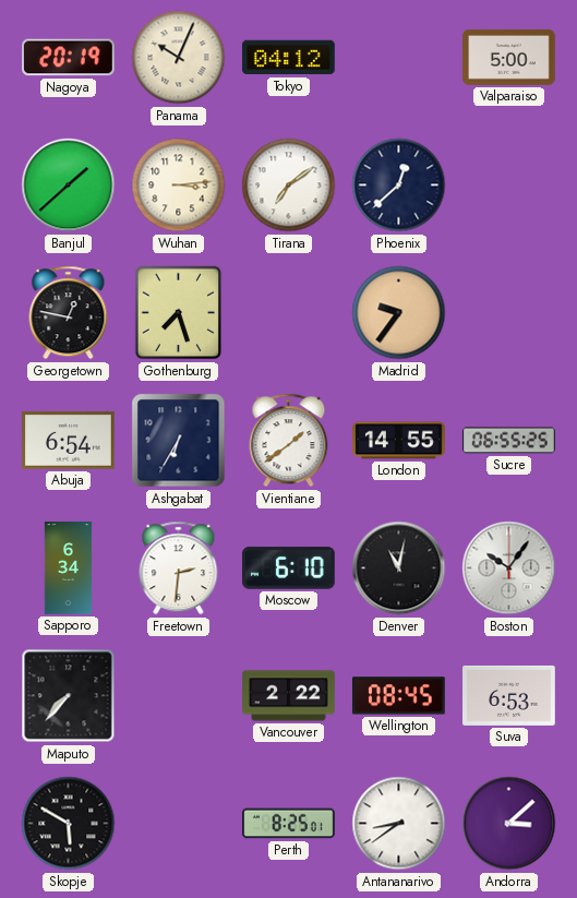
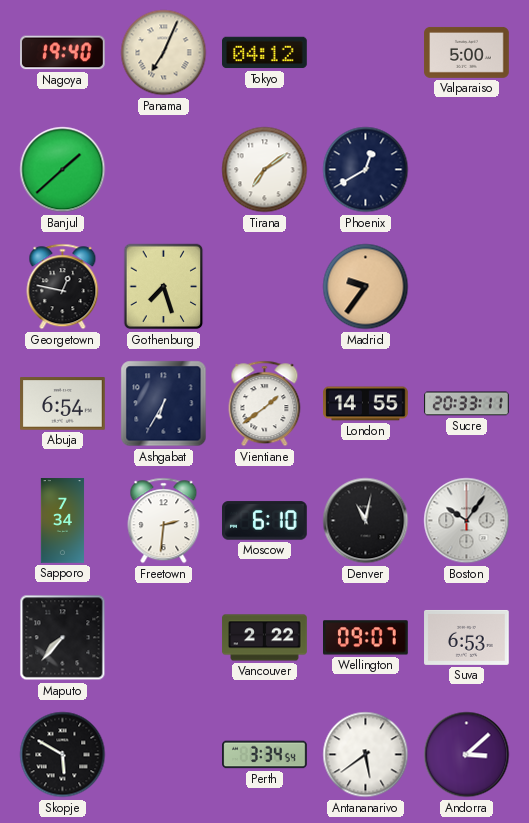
Nagoya: 20:19 -> 19:40 (63, 53)
Panama: 10:04 -> 7:04 (164, 53)
Wuhan: 3:14 -> none (179, 185)
Phoenix: 12:38 -> 12:40 (366, 170)
Sucre: 06:55 -> 20:33 (467, 404)
Sapporo: 6:34 -> 7:34 (63, 521)
Wellington: 08:45 -> 09:07 (366, 638)
Perth: 8:25 -> 3:34 (265, 755)
Antananarivo: 8:39 -> 5:39 (366, 755)
